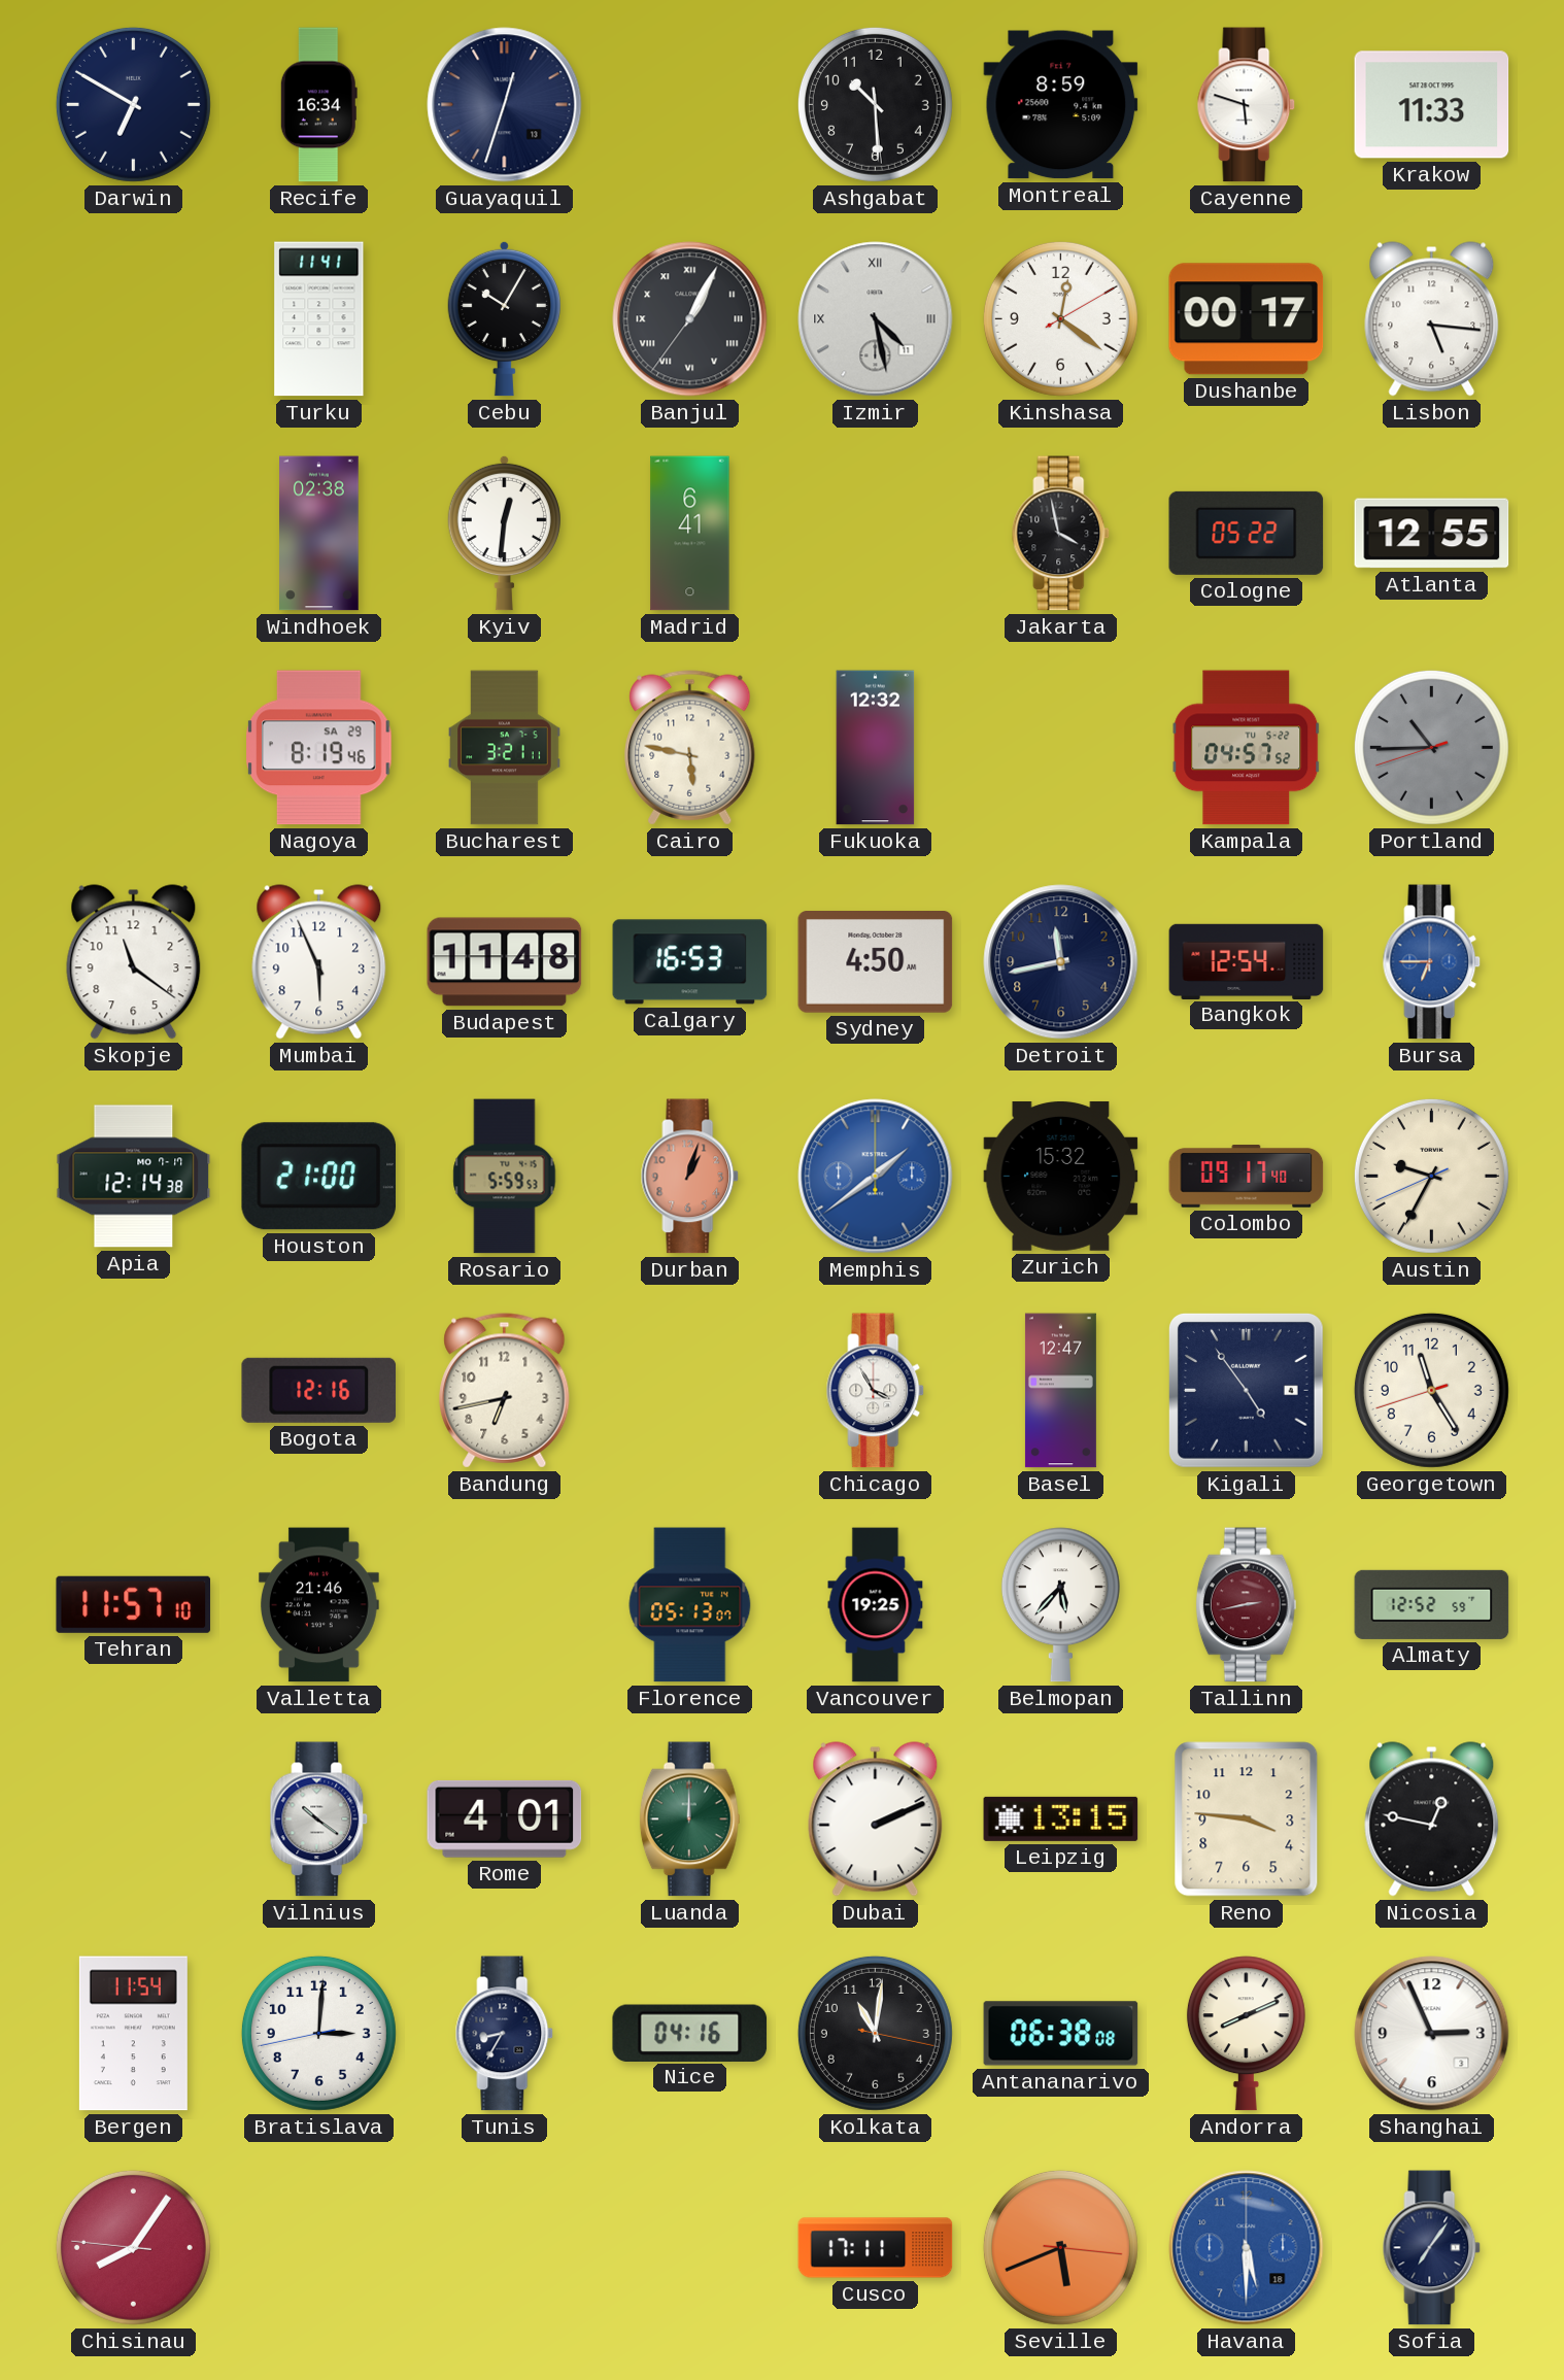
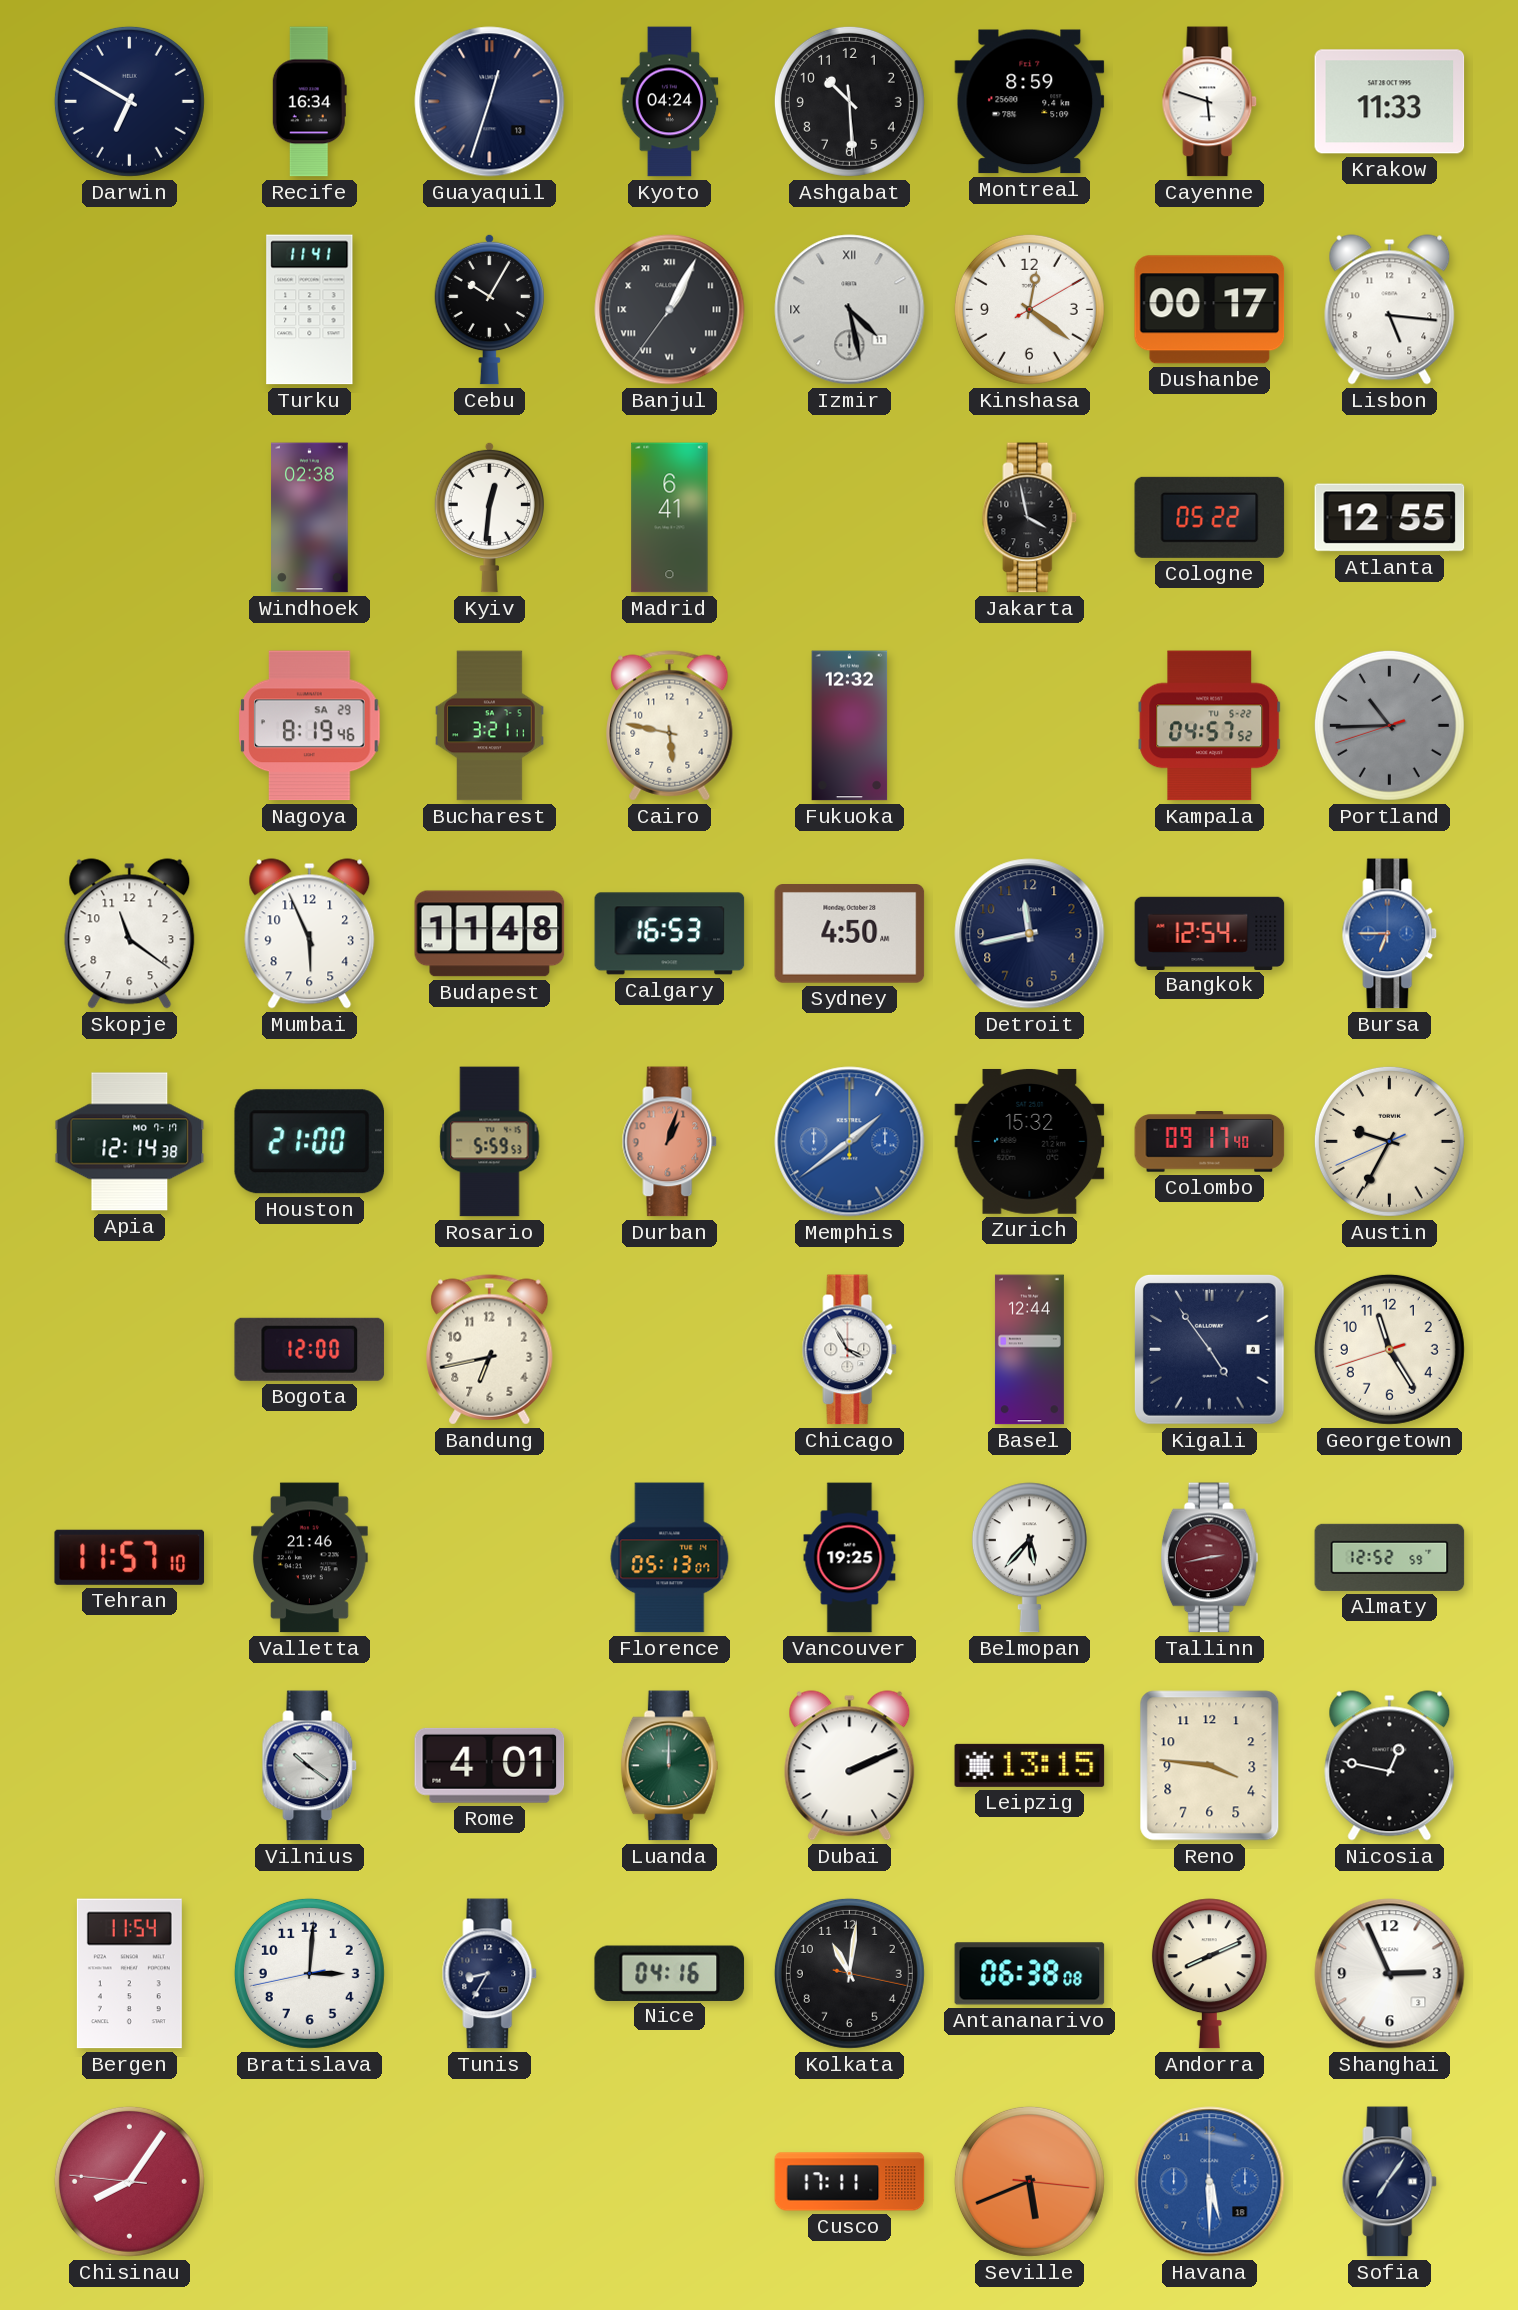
Kyoto: none -> 04:24 (670, 102)
Bogota: 12:16 -> 12:00 (310, 1349)
Basel: 12:47 -> 12:44 (1029, 1350)
